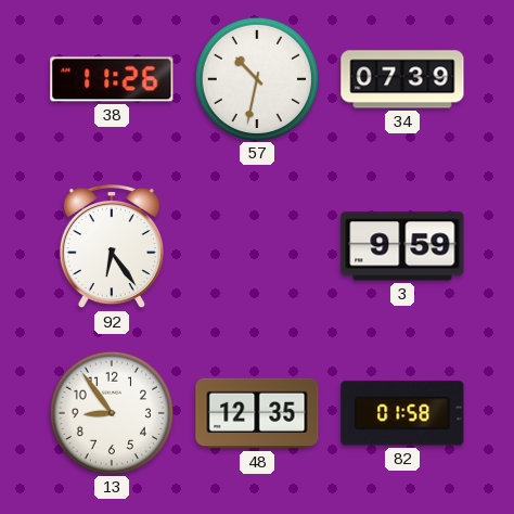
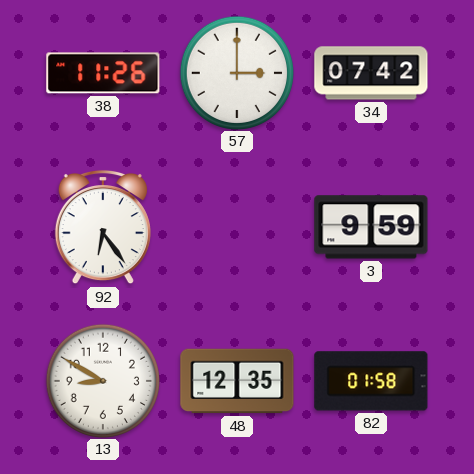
57: 10:32 -> 3:00 (236, 72)
34: 07:39 -> 07:42 (371, 73)
13: 8:54 -> 8:50 (102, 380)
